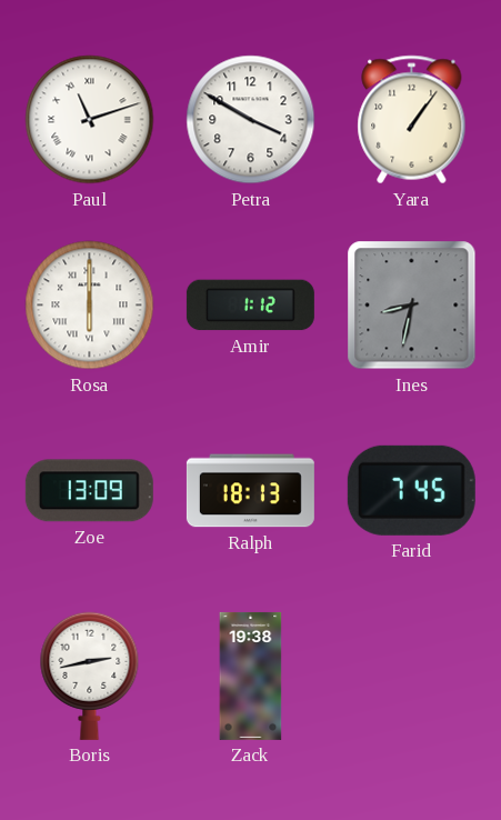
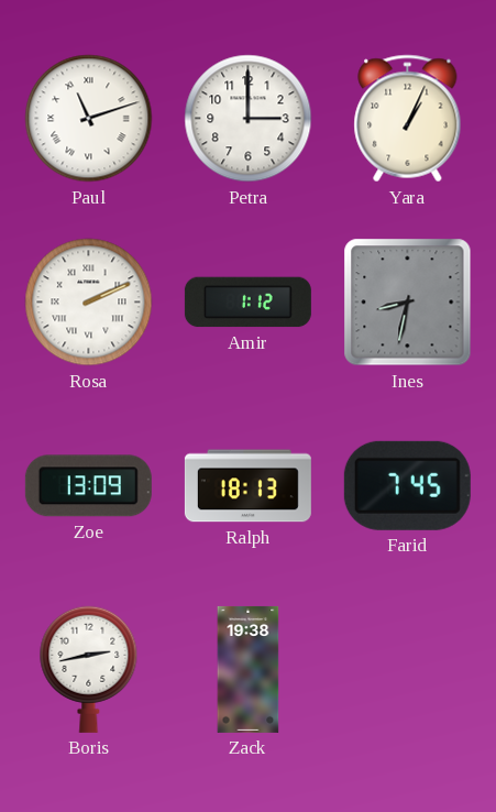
Petra: 3:50 -> 3:00 (249, 119)
Yara: 1:06 -> 1:04 (408, 119)
Rosa: 6:00 -> 2:11 (89, 303)
